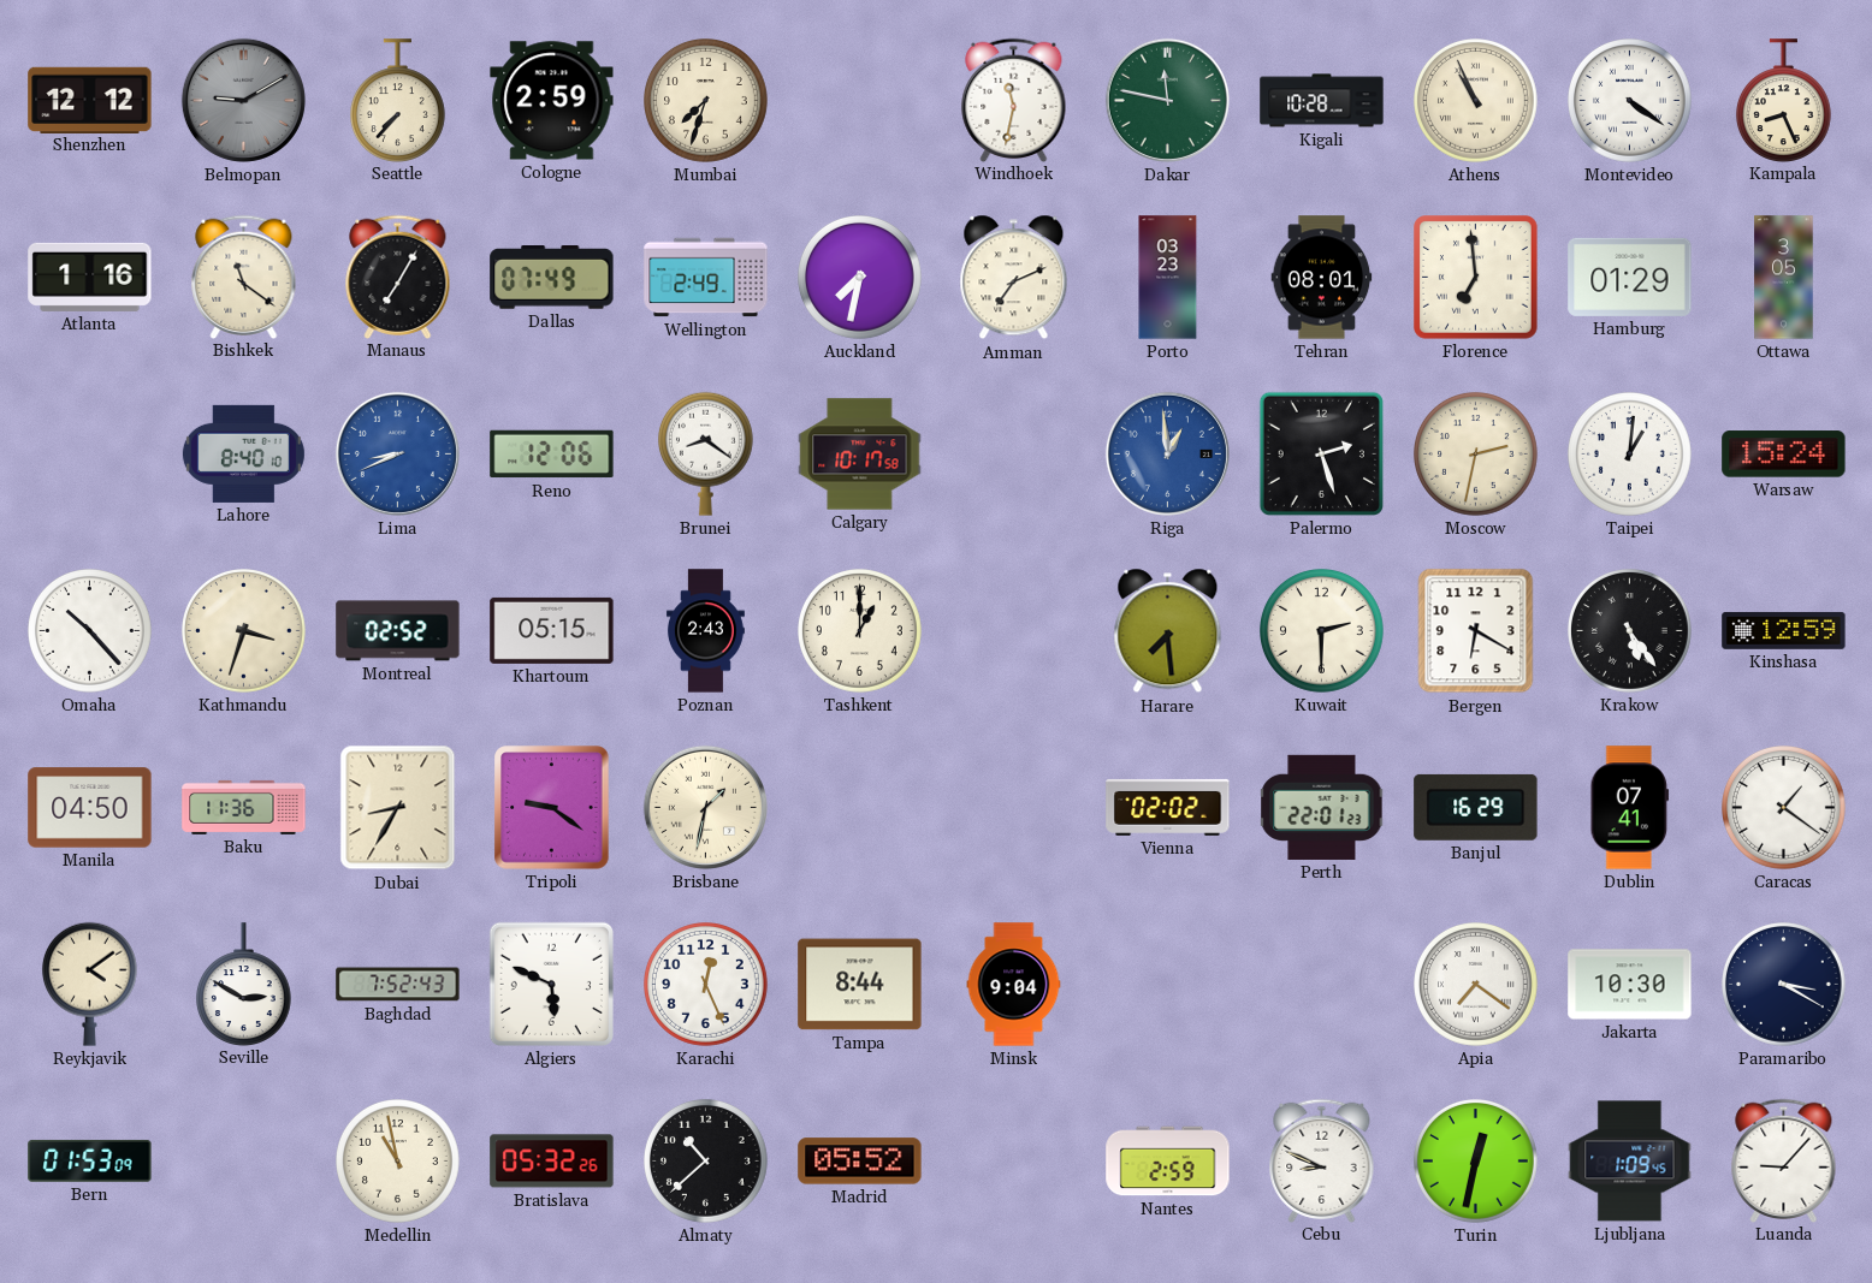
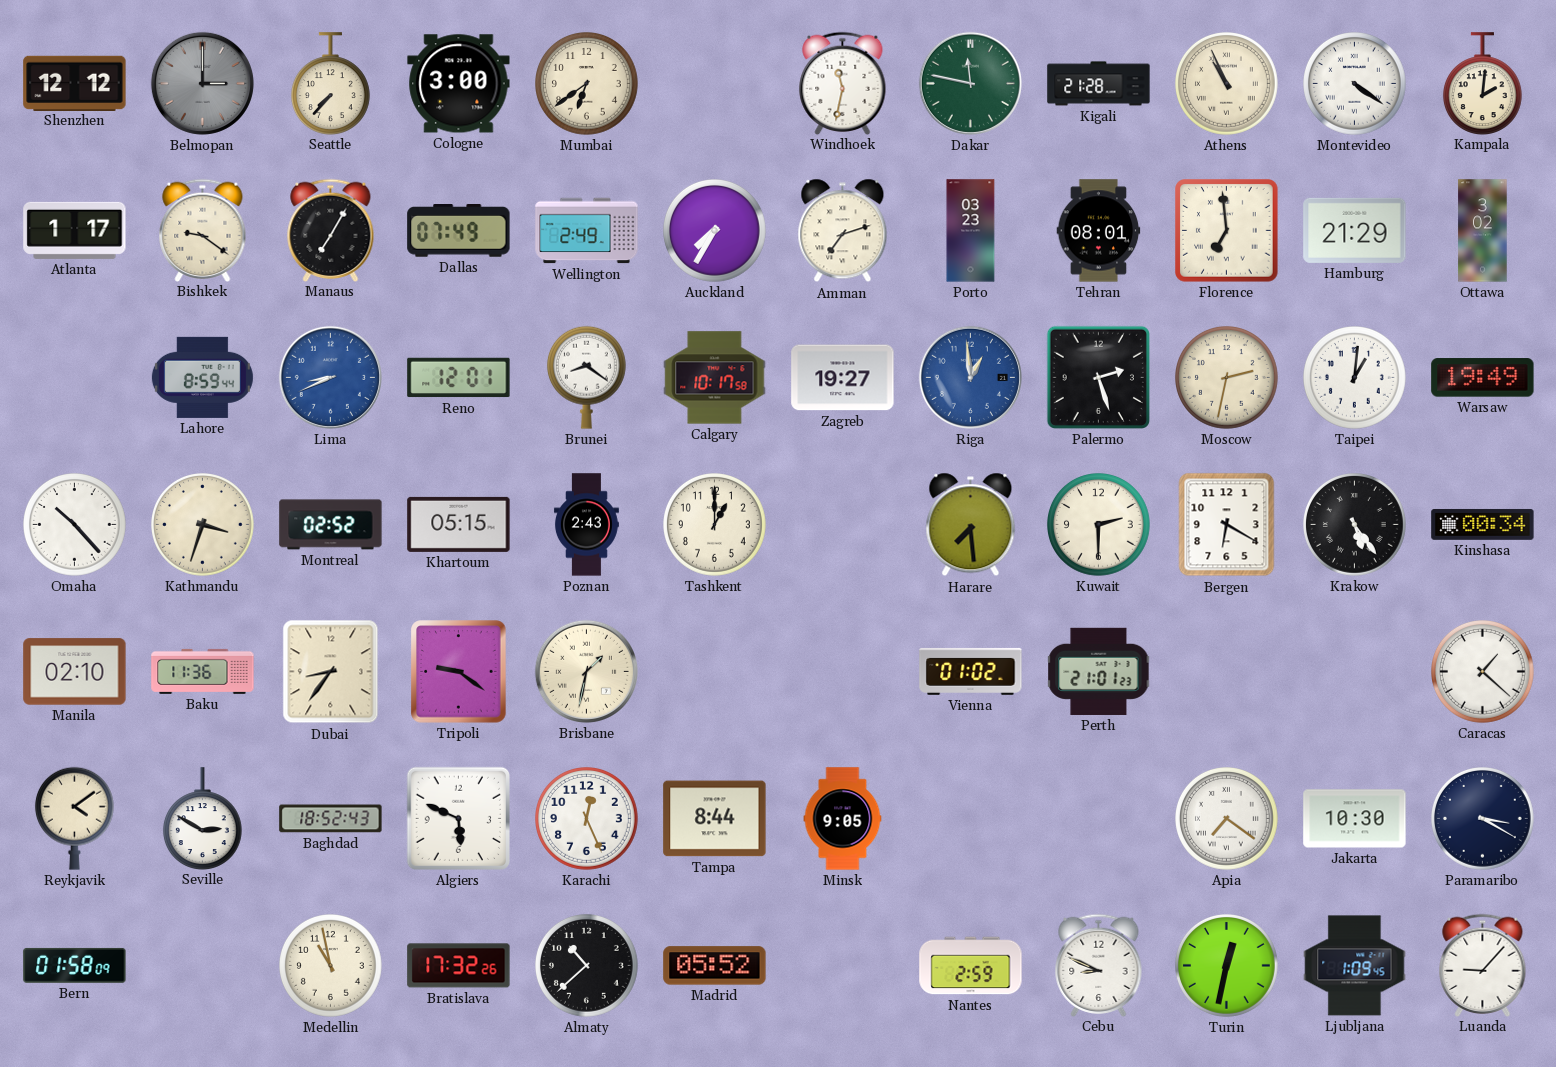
Belmopan: 9:10 -> 3:00 (202, 83)
Cologne: 2:59 -> 3:00 (459, 84)
Mumbai: 7:33 -> 6:39 (587, 84)
Kigali: 10:28 -> 21:28 (1099, 84)
Kampala: 8:26 -> 2:01 (1482, 83)
Atlanta: 1:16 -> 1:17 (75, 230)
Bishkek: 11:21 -> 9:21 (203, 230)
Auckland: 7:32 -> 7:35 (715, 231)
Amman: 7:11 -> 7:12 (843, 231)
Hamburg: 01:29 -> 21:29 (1355, 230)
Ottawa: 3:05 -> 3:02 (1483, 231)
Lahore: 8:40 -> 8:59 (202, 377)
Reno: 12:06 -> 12:01 (459, 378)
Zagreb: none -> 19:27 (843, 378)
Warsaw: 15:24 -> 19:49 (1483, 378)
Kinshasa: 12:59 -> 00:34 (1483, 525)
Manila: 04:50 -> 02:10 (75, 672)
Dubai: 8:35 -> 8:36 (331, 672)
Vienna: 02:02 -> 01:02 (971, 671)
Perth: 22:01 -> 21:01 (1099, 671)
Banjul: 16:29 -> none (1476, 807)
Dublin: 07:41 -> none (1630, 808)
Caracas: 1:21 -> 1:22 (1483, 672)
Baghdad: 7:52 -> 18:52 (331, 819)
Minsk: 9:04 -> 9:05 (843, 819)
Bern: 01:53 -> 01:58 (75, 965)
Bratislava: 05:32 -> 17:32 (459, 966)
